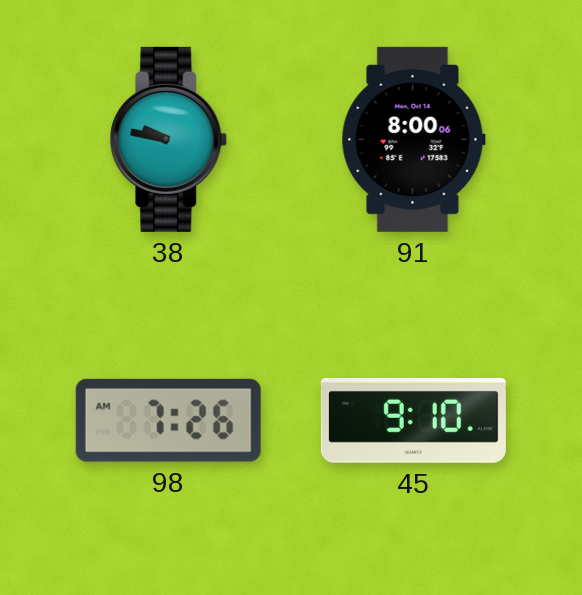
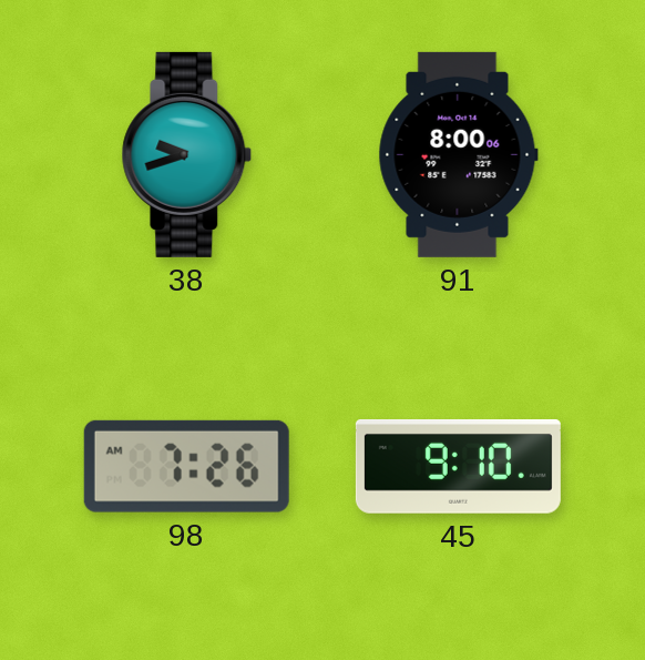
38: 9:47 -> 9:42 (187, 154)
